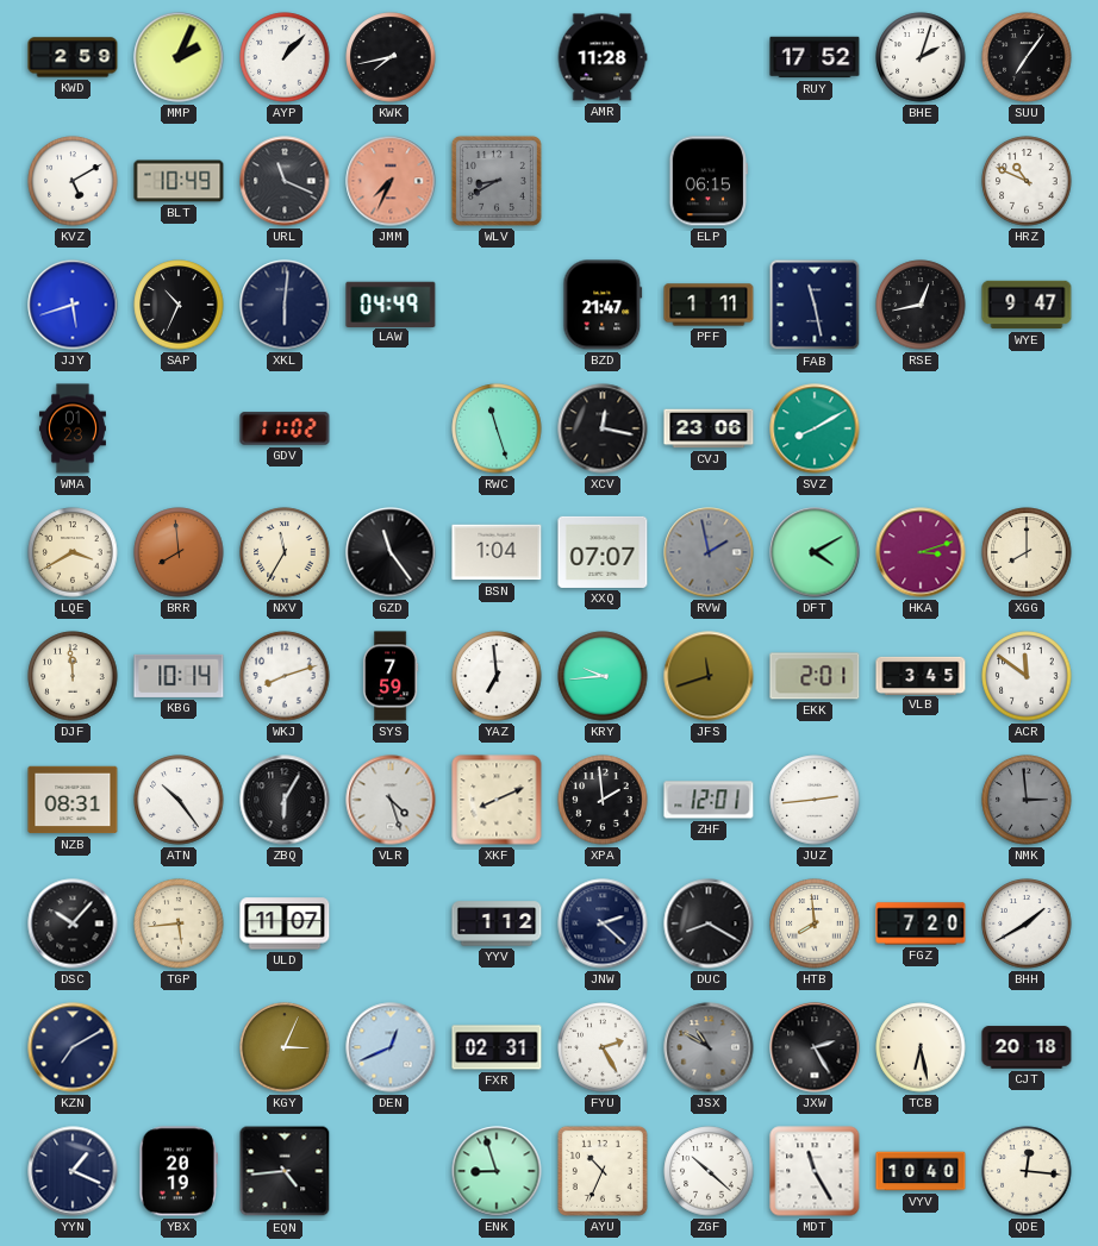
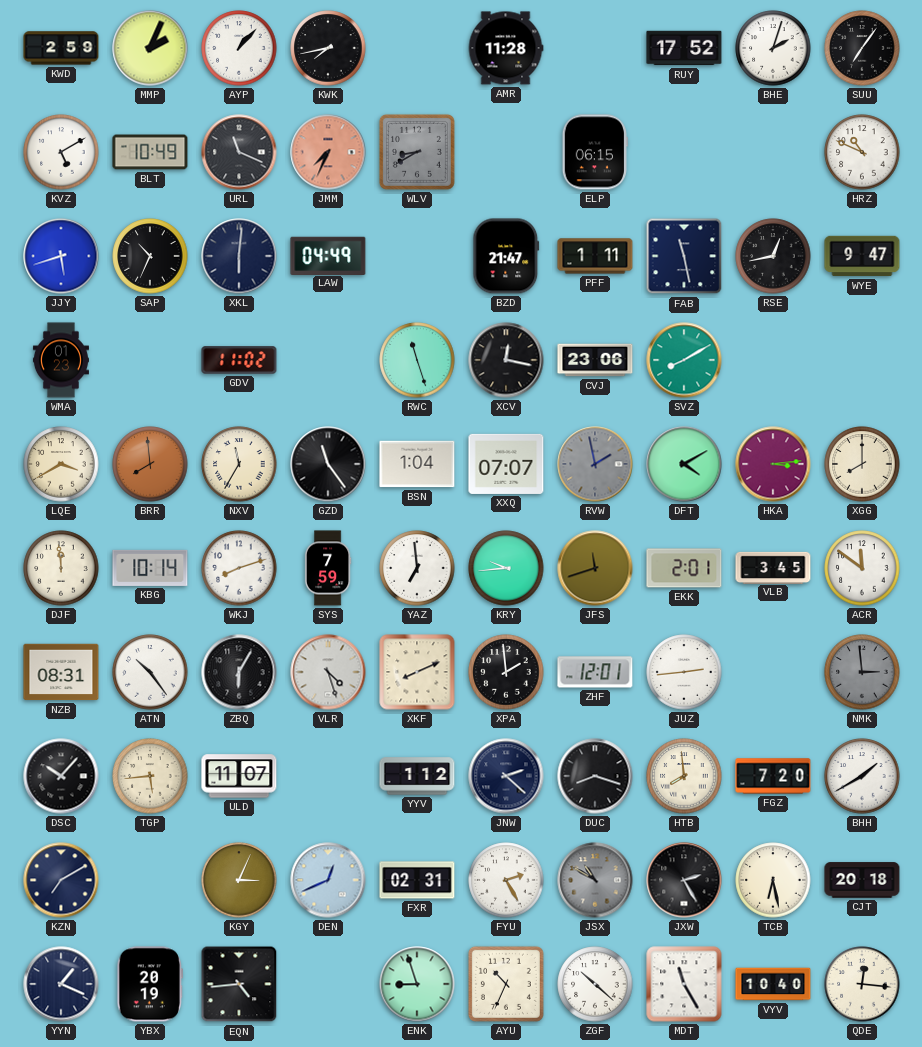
HKA: 3:12 -> 3:14 (773, 464)
DUC: 8:20 -> 8:18 (595, 776)
